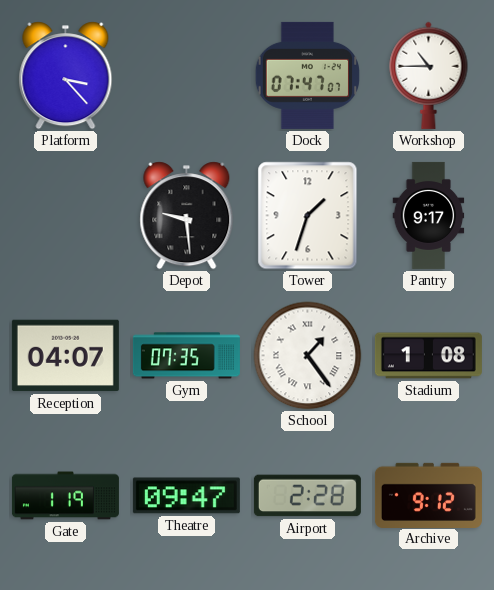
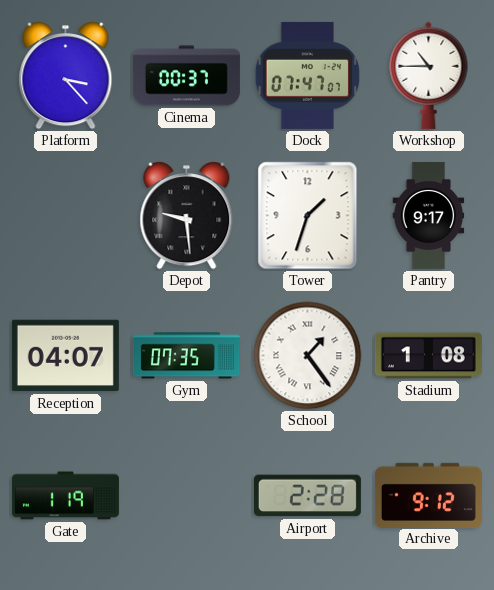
Cinema: none -> 00:37 (186, 76)
Theatre: 09:47 -> none (186, 496)
